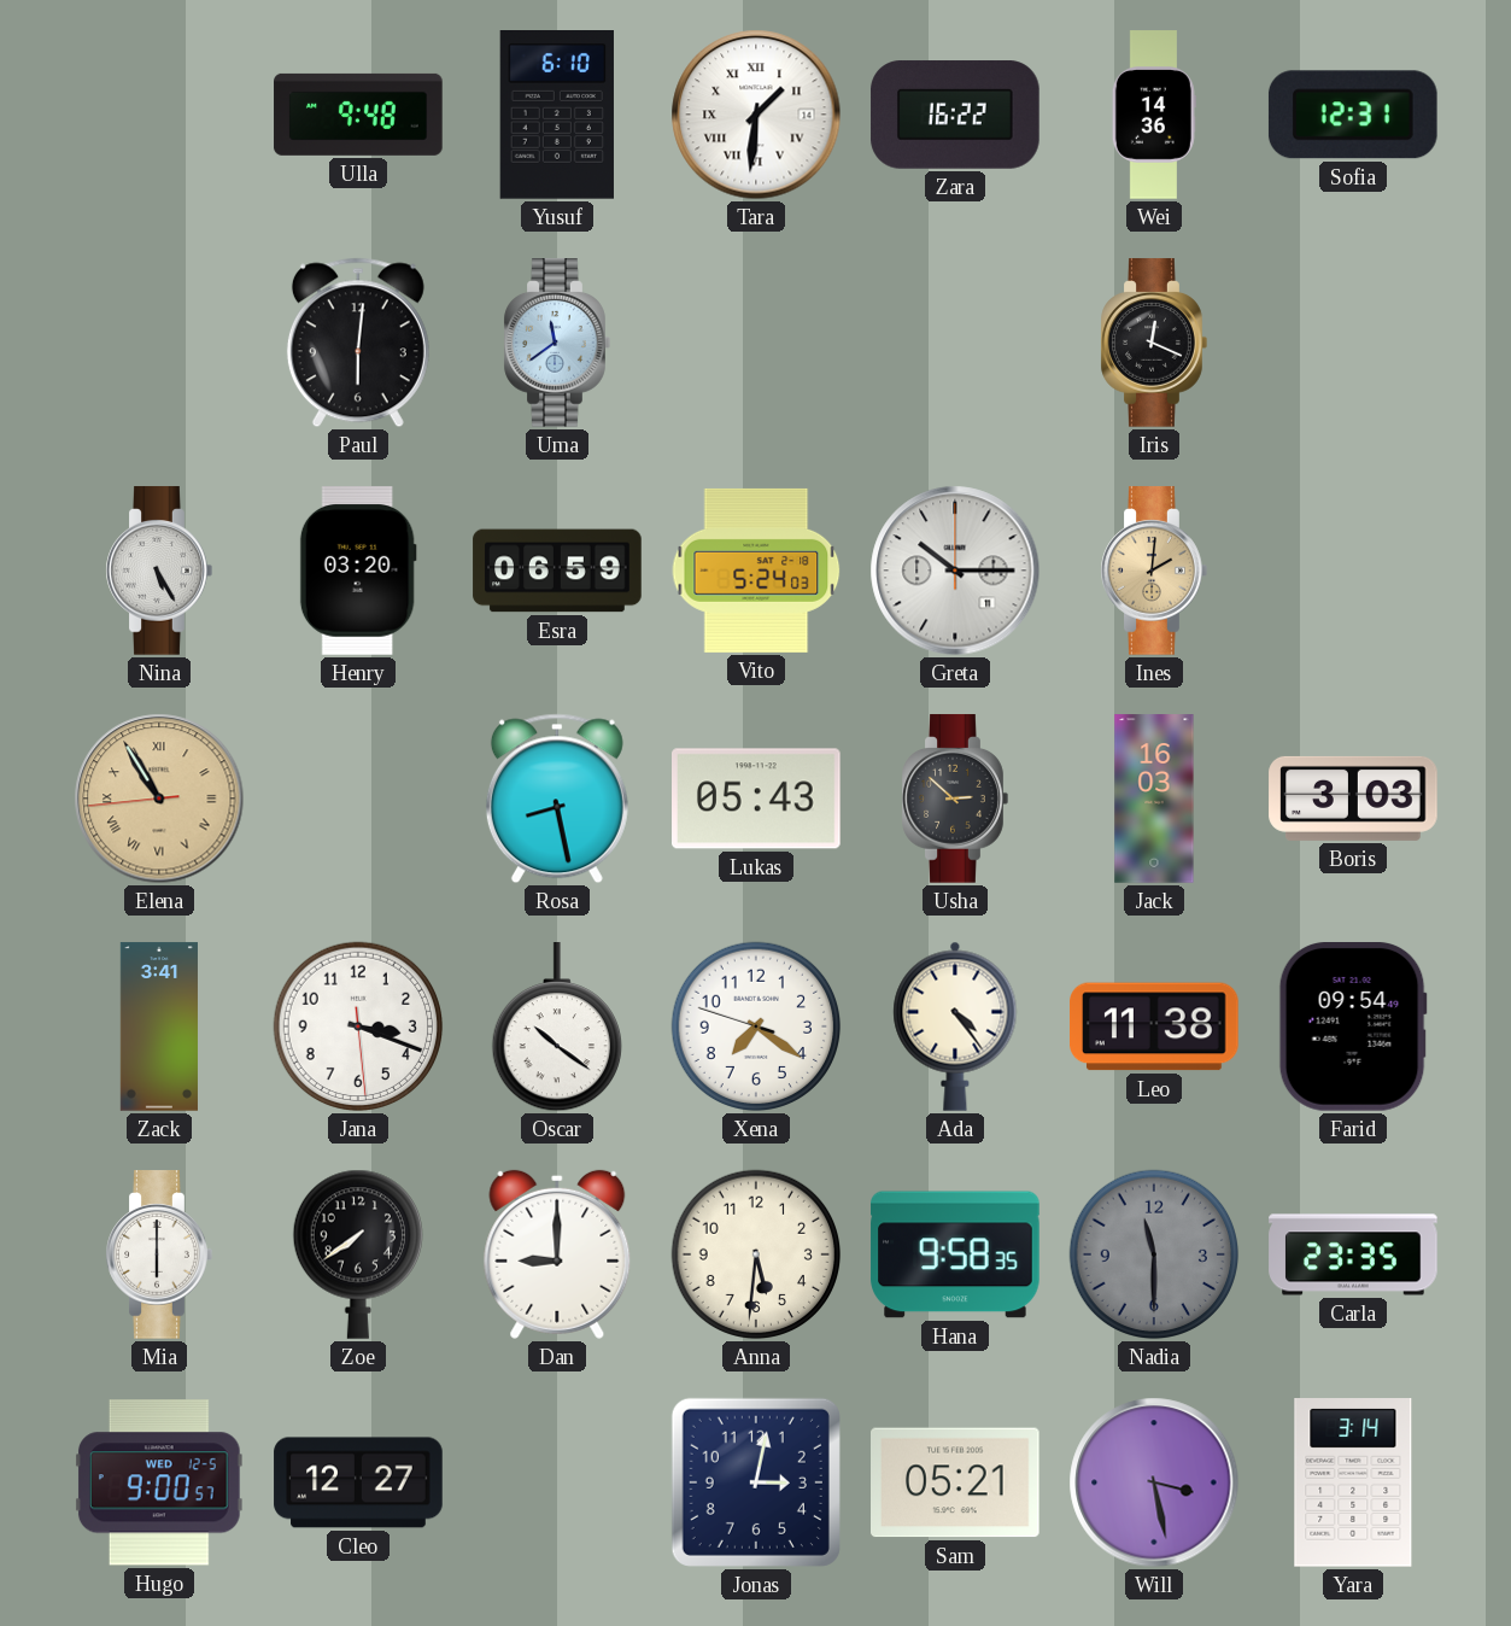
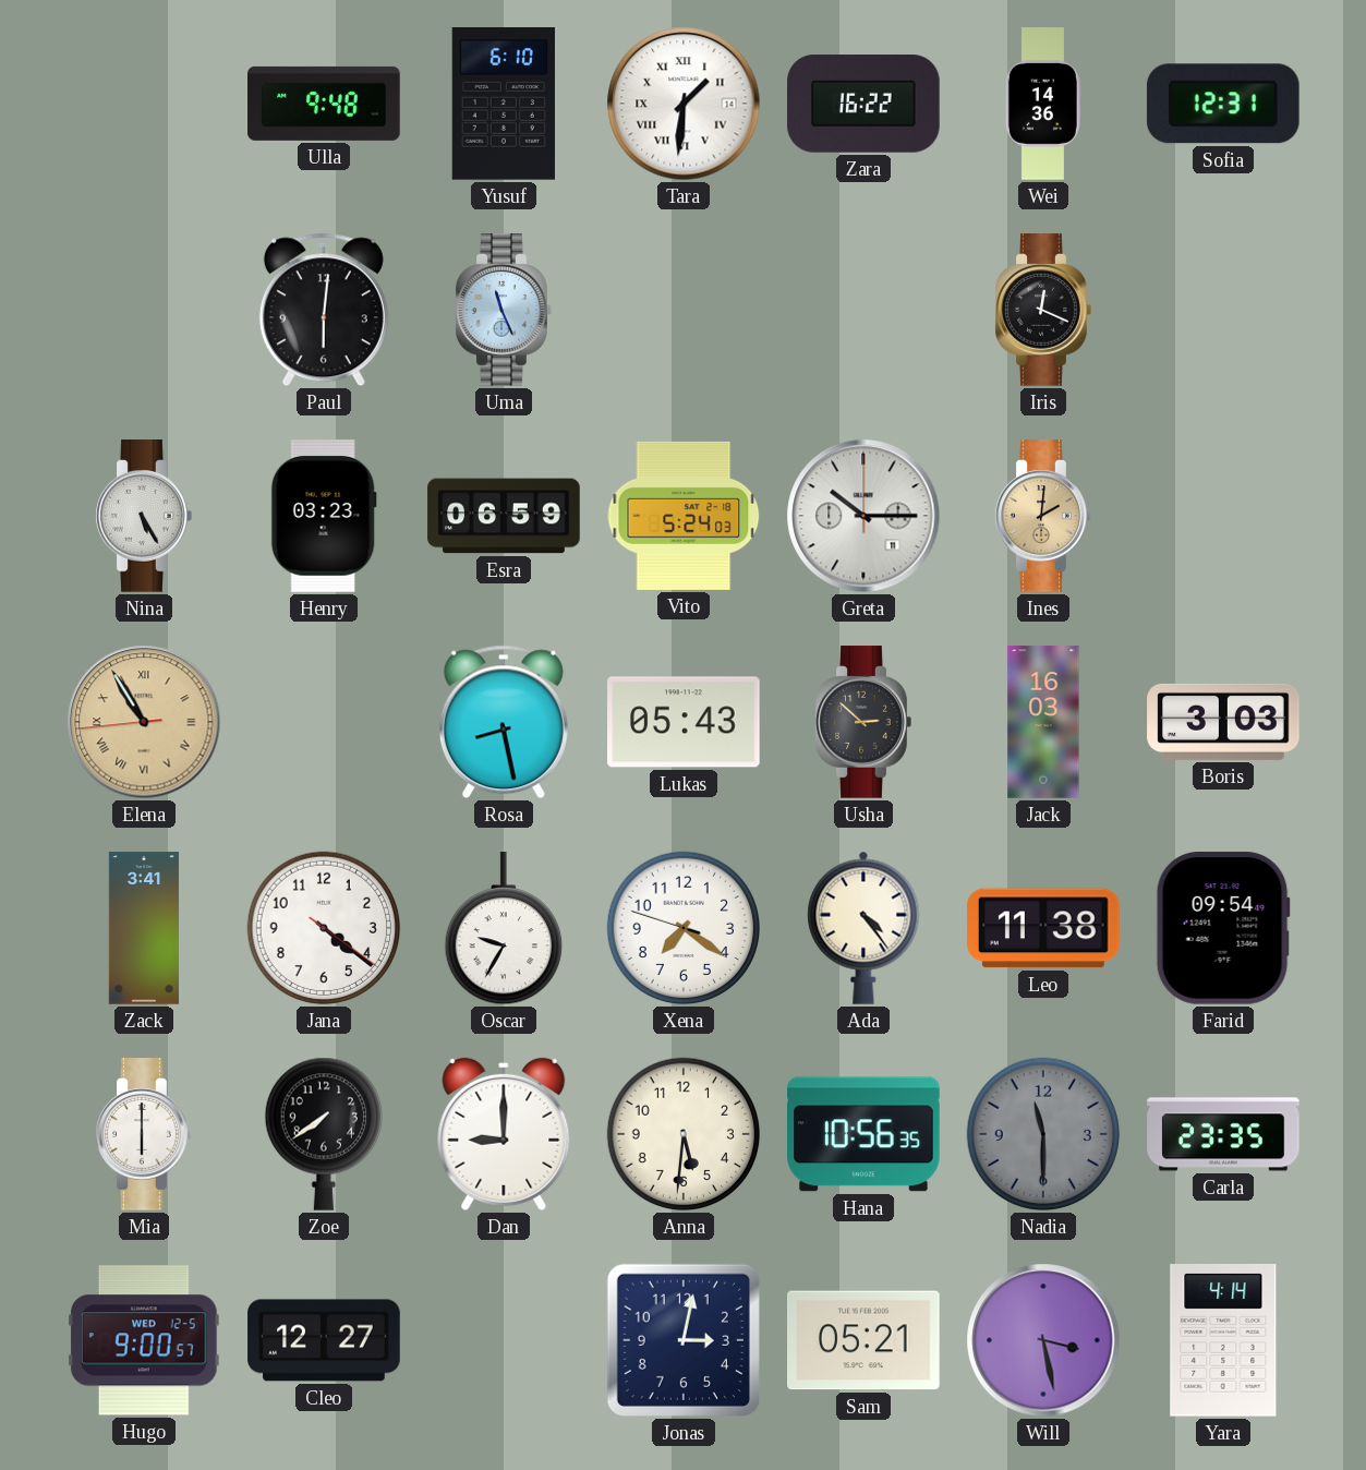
Uma: 11:39 -> 11:26 (504, 310)
Henry: 03:20 -> 03:23 (324, 516)
Jana: 3:18 -> 4:21 (324, 928)
Oscar: 10:21 -> 9:35 (504, 929)
Hana: 9:58 -> 10:56 (863, 1134)
Yara: 3:14 -> 4:14 (1223, 1341)
